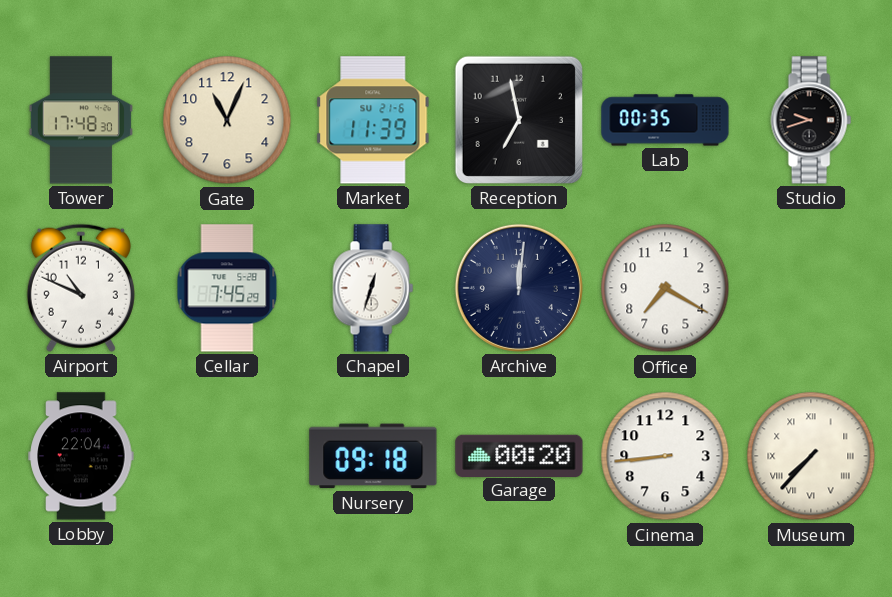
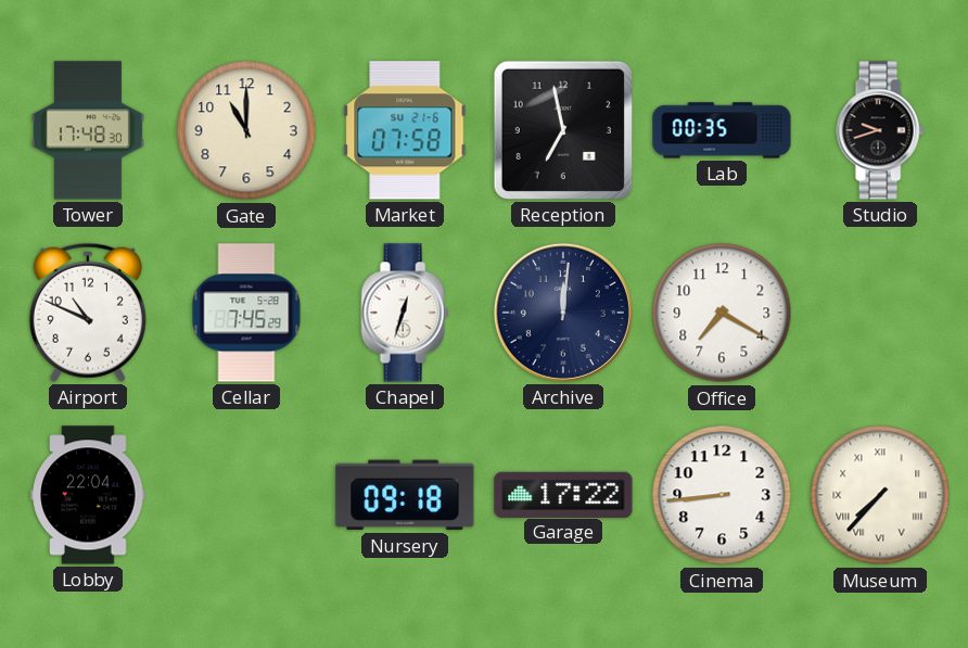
Gate: 11:04 -> 11:00 (246, 130)
Market: 11:39 -> 07:58 (405, 130)
Garage: 00:20 -> 17:22 (563, 494)
